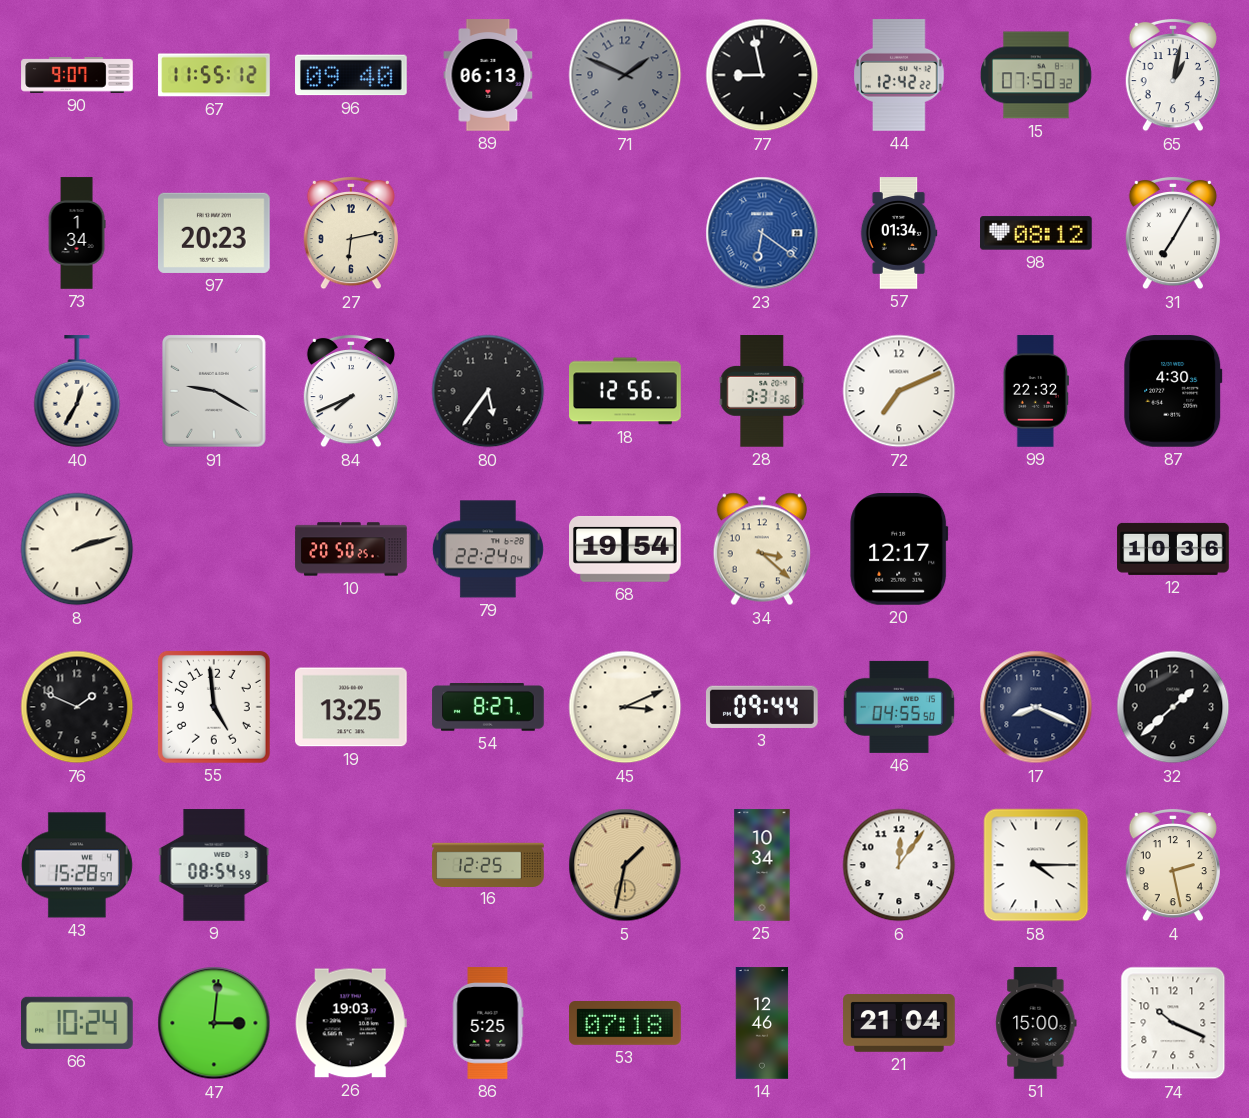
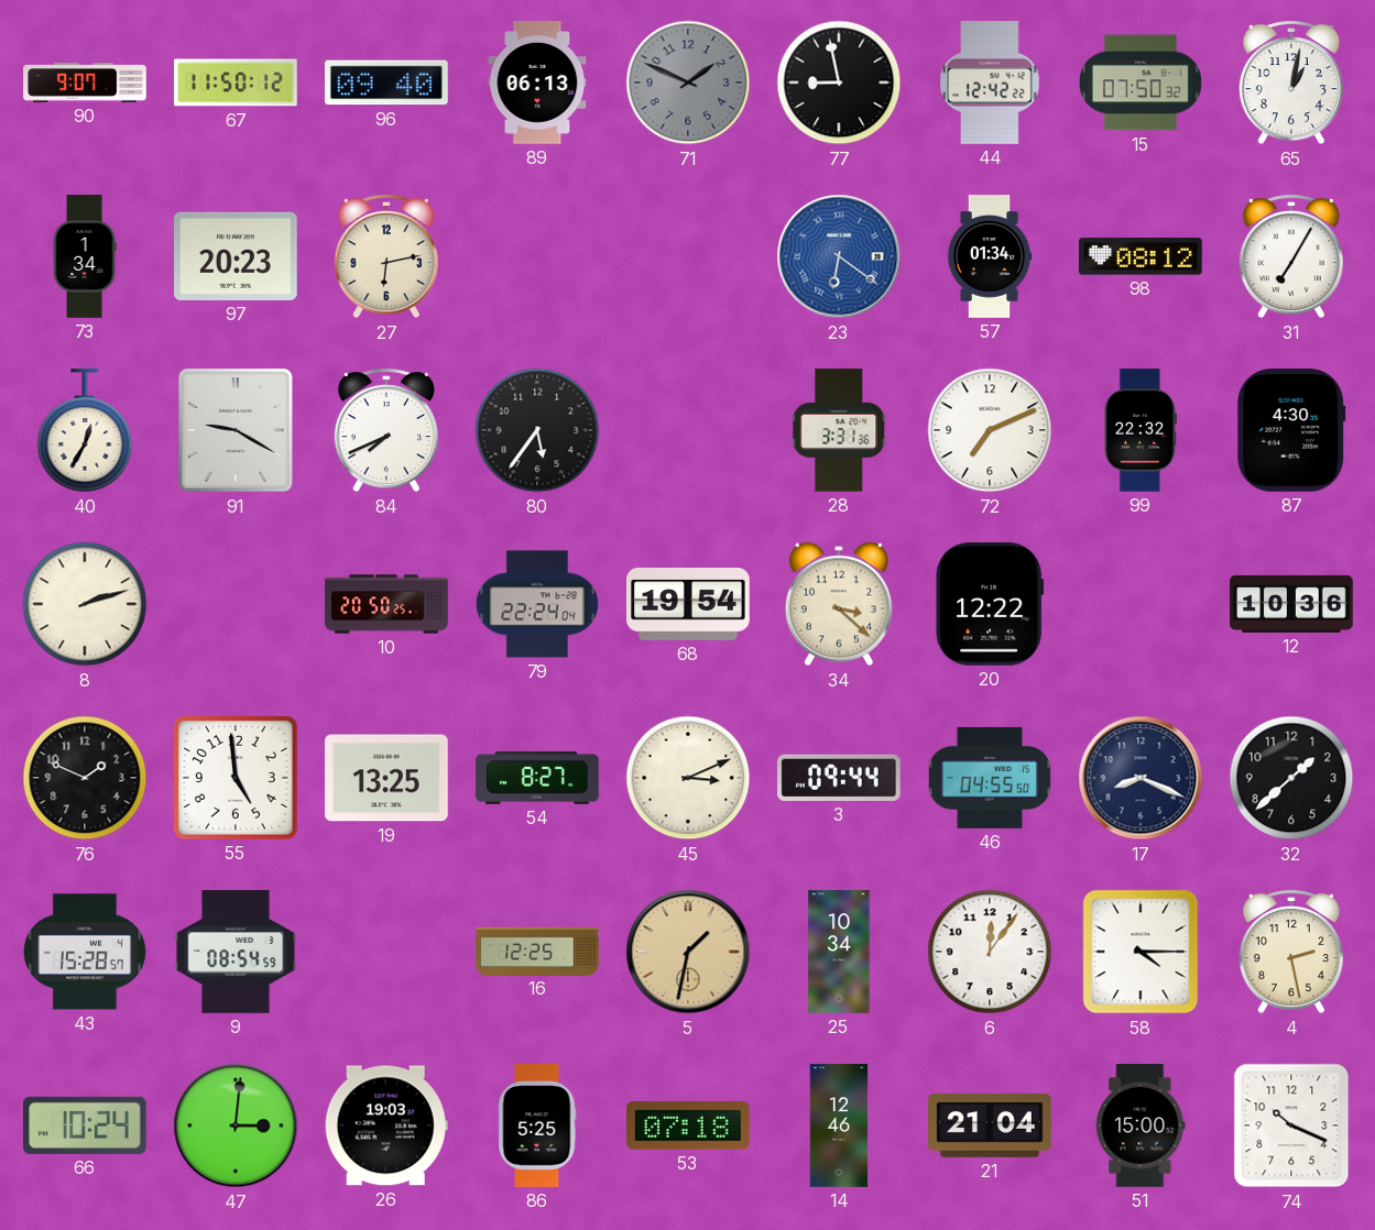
67: 11:55 -> 11:50 (236, 83)
18: 12:56 -> none (625, 391)
20: 12:17 -> 12:22 (990, 605)
